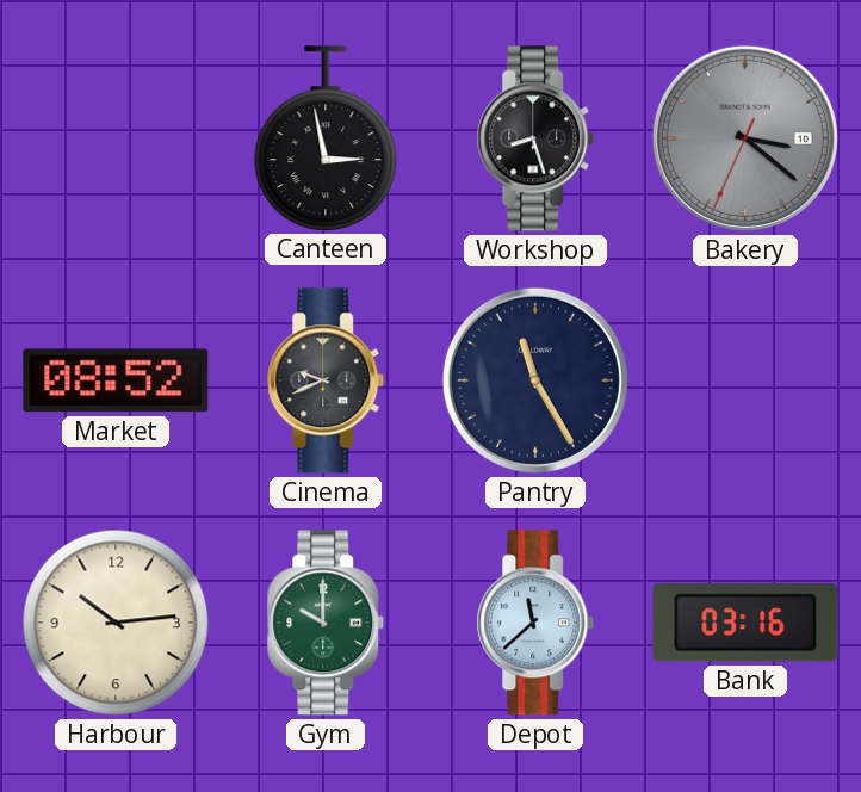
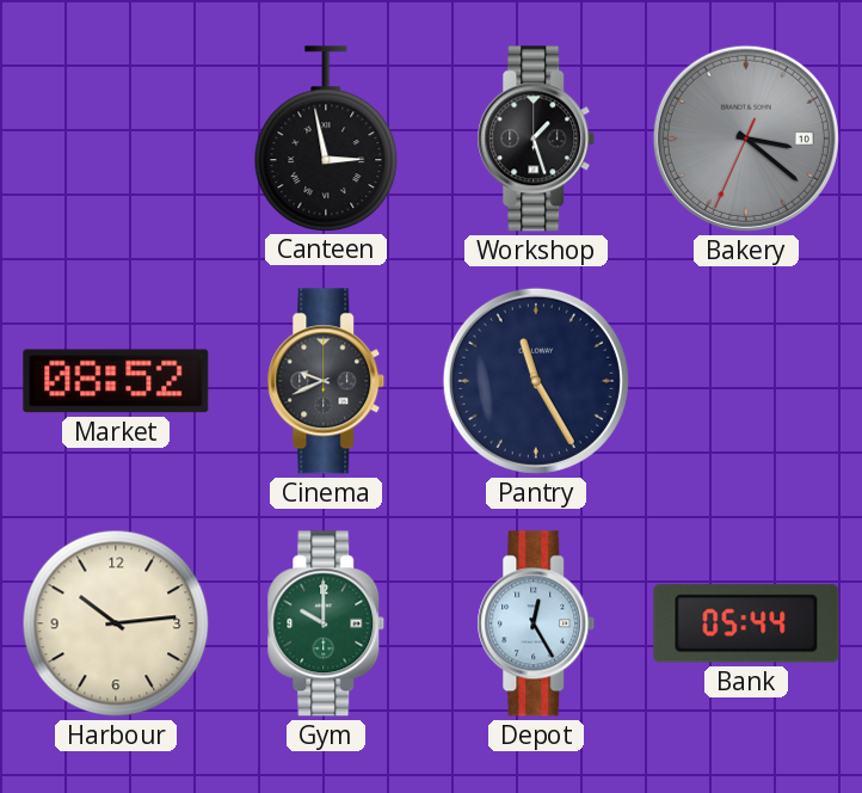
Workshop: 8:27 -> 1:27 (536, 139)
Depot: 11:38 -> 12:25 (536, 623)
Bank: 03:16 -> 05:44 (746, 623)
